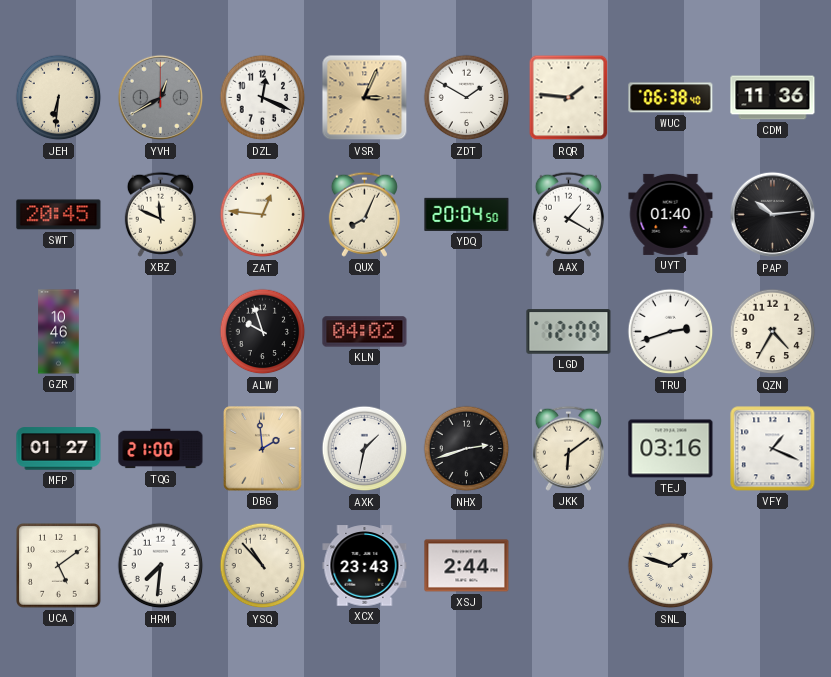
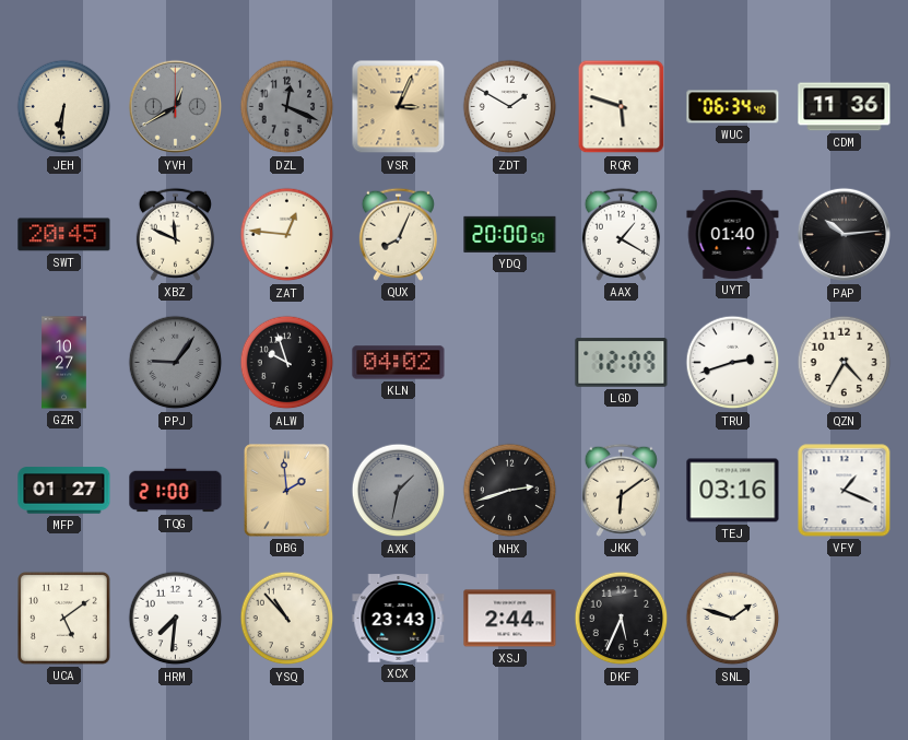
DZL dial: white -> grey (287, 107)
RQR: 1:46 -> 5:48 (622, 107)
WUC: 06:38 -> 06:34 (733, 107)
YDQ: 20:04 -> 20:00 (510, 234)
GZR: 10:46 -> 10:27 (64, 363)
PPJ: none -> 9:06 (176, 363)
AXK dial: white -> grey (399, 491)
DKF: none -> 5:34 (622, 619)
